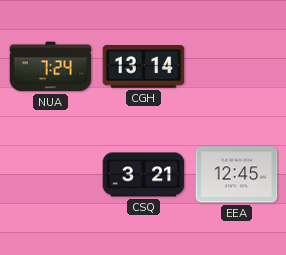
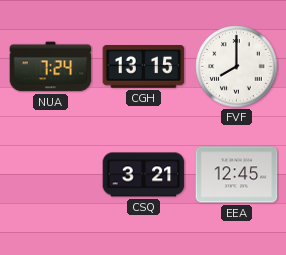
CGH: 13:14 -> 13:15 (144, 67)
FVF: none -> 8:00 (237, 67)
